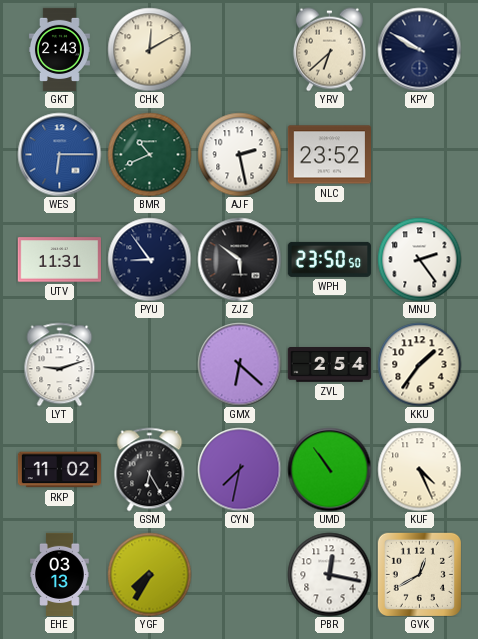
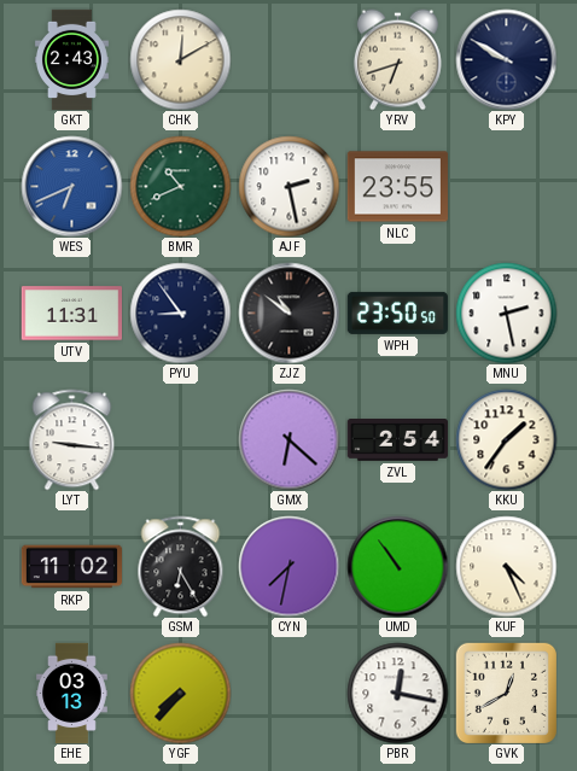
YRV: 6:38 -> 6:42 (397, 59)
WES: 6:15 -> 6:41 (71, 186)
NLC: 23:52 -> 23:55 (397, 187)
ZJZ: 5:51 -> 10:51 (288, 313)
MNU: 2:24 -> 2:28 (506, 313)
LYT: 9:12 -> 9:16 (72, 439)
YGF: 7:35 -> 7:37 (180, 693)
